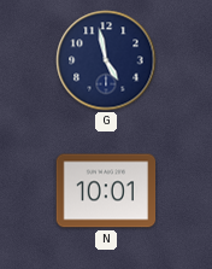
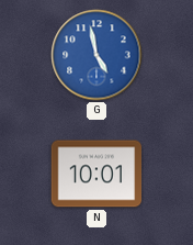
G dial: navy -> blue (96, 55)
